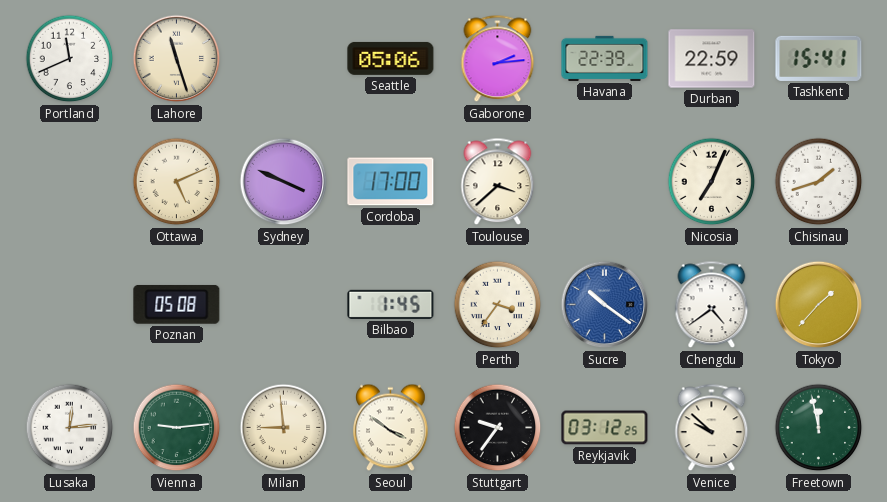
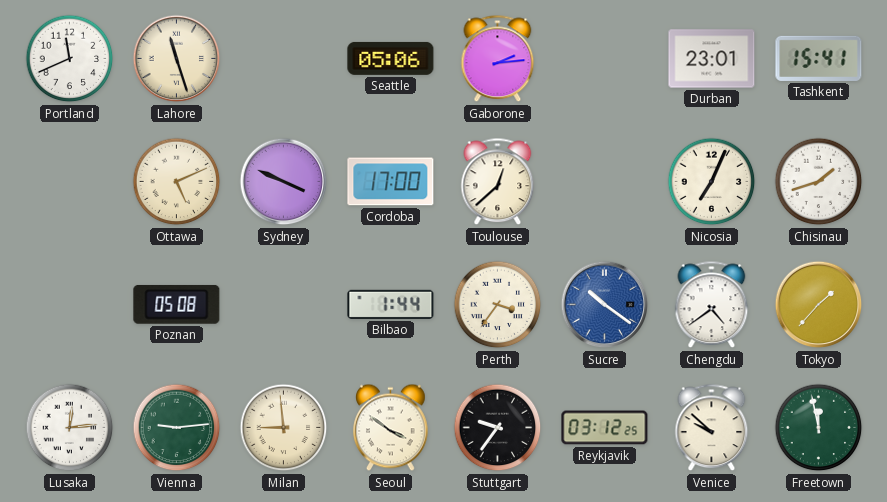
Havana: 22:39 -> none (605, 58)
Durban: 22:59 -> 23:01 (712, 59)
Toulouse: 3:38 -> 12:38 (498, 182)
Bilbao: 1:45 -> 1:44 (391, 304)
